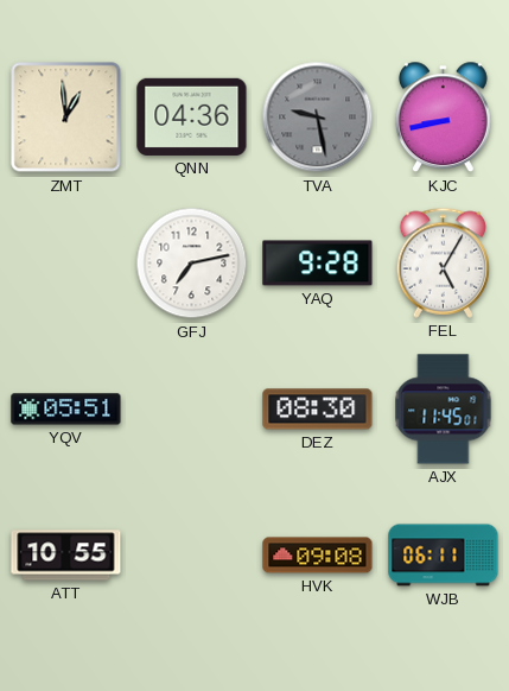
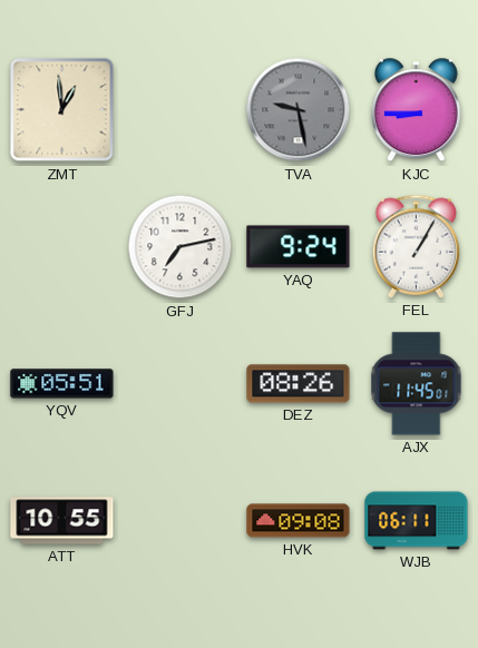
QNN: 04:36 -> none (192, 116)
KJC: 8:43 -> 8:45 (416, 110)
YAQ: 9:28 -> 9:24 (299, 247)
FEL: 5:05 -> 1:05 (417, 246)
DEZ: 08:30 -> 08:26 (299, 384)
